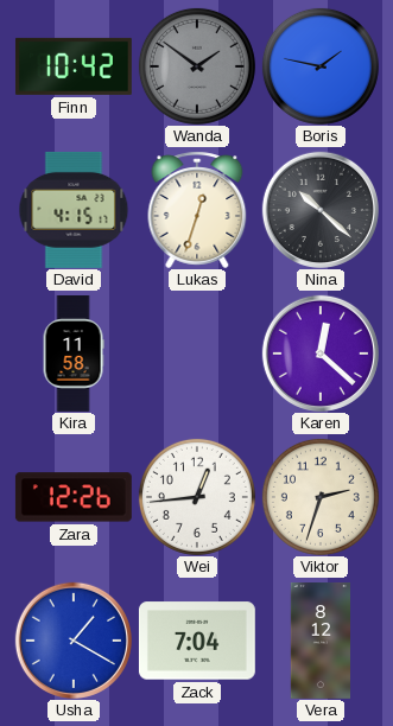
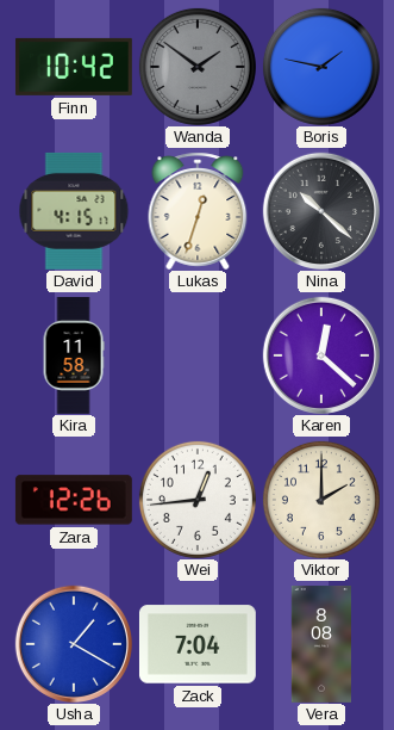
Viktor: 2:33 -> 2:00 (321, 500)
Vera: 8:12 -> 8:08 (320, 645)
